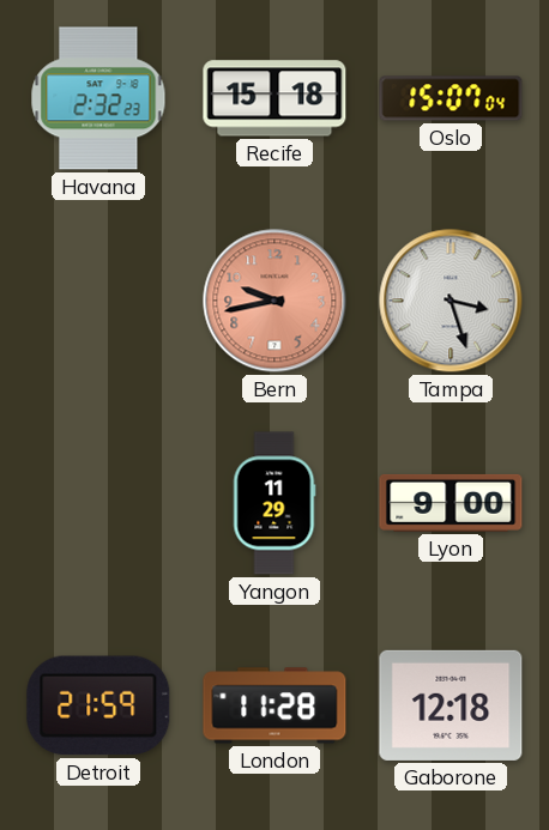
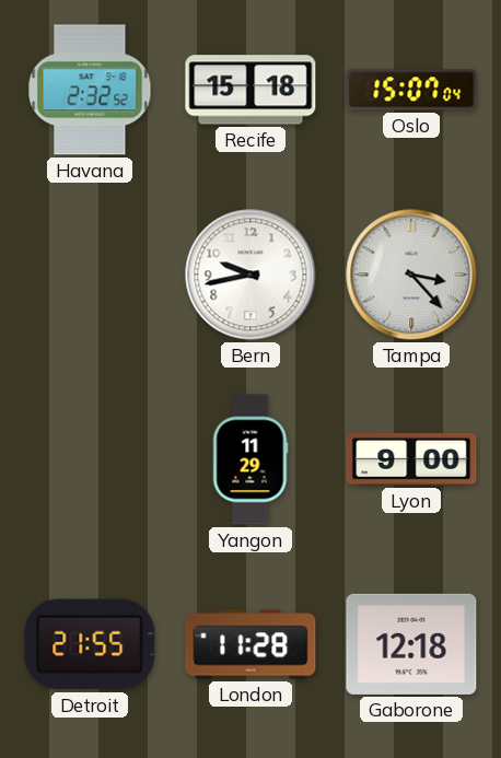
Havana: 2:32:23 -> 2:32:52 (90, 90)
Bern dial: salmon -> white (250, 275)
Tampa: 3:27 -> 3:23 (411, 275)
Detroit: 21:59 -> 21:55 (90, 644)
